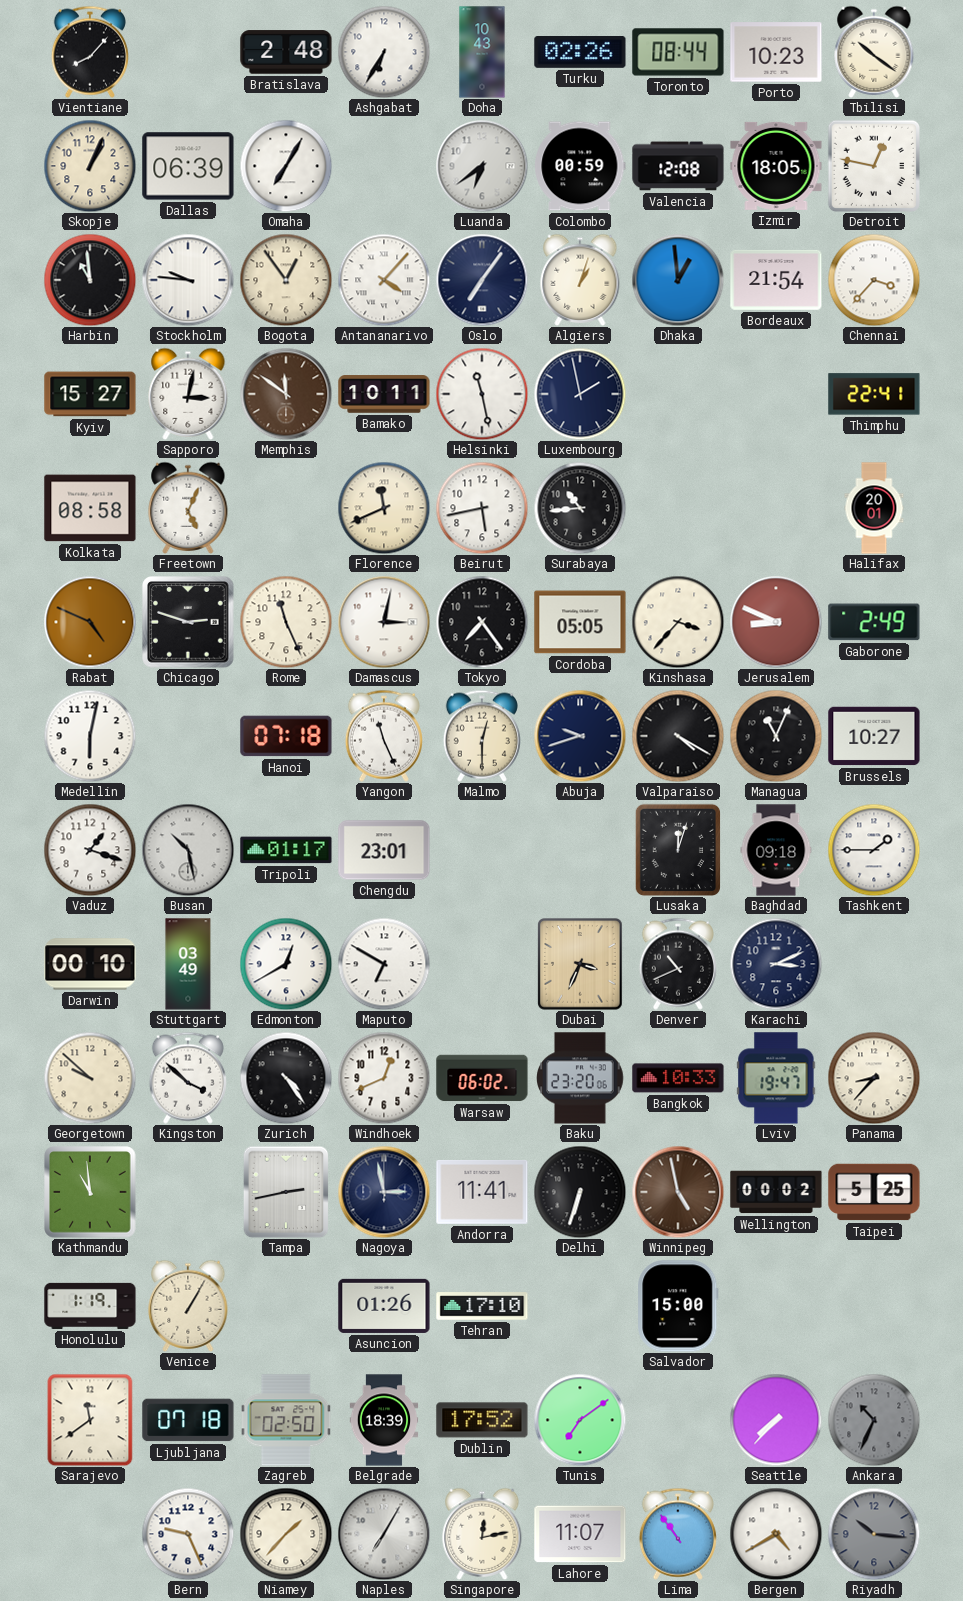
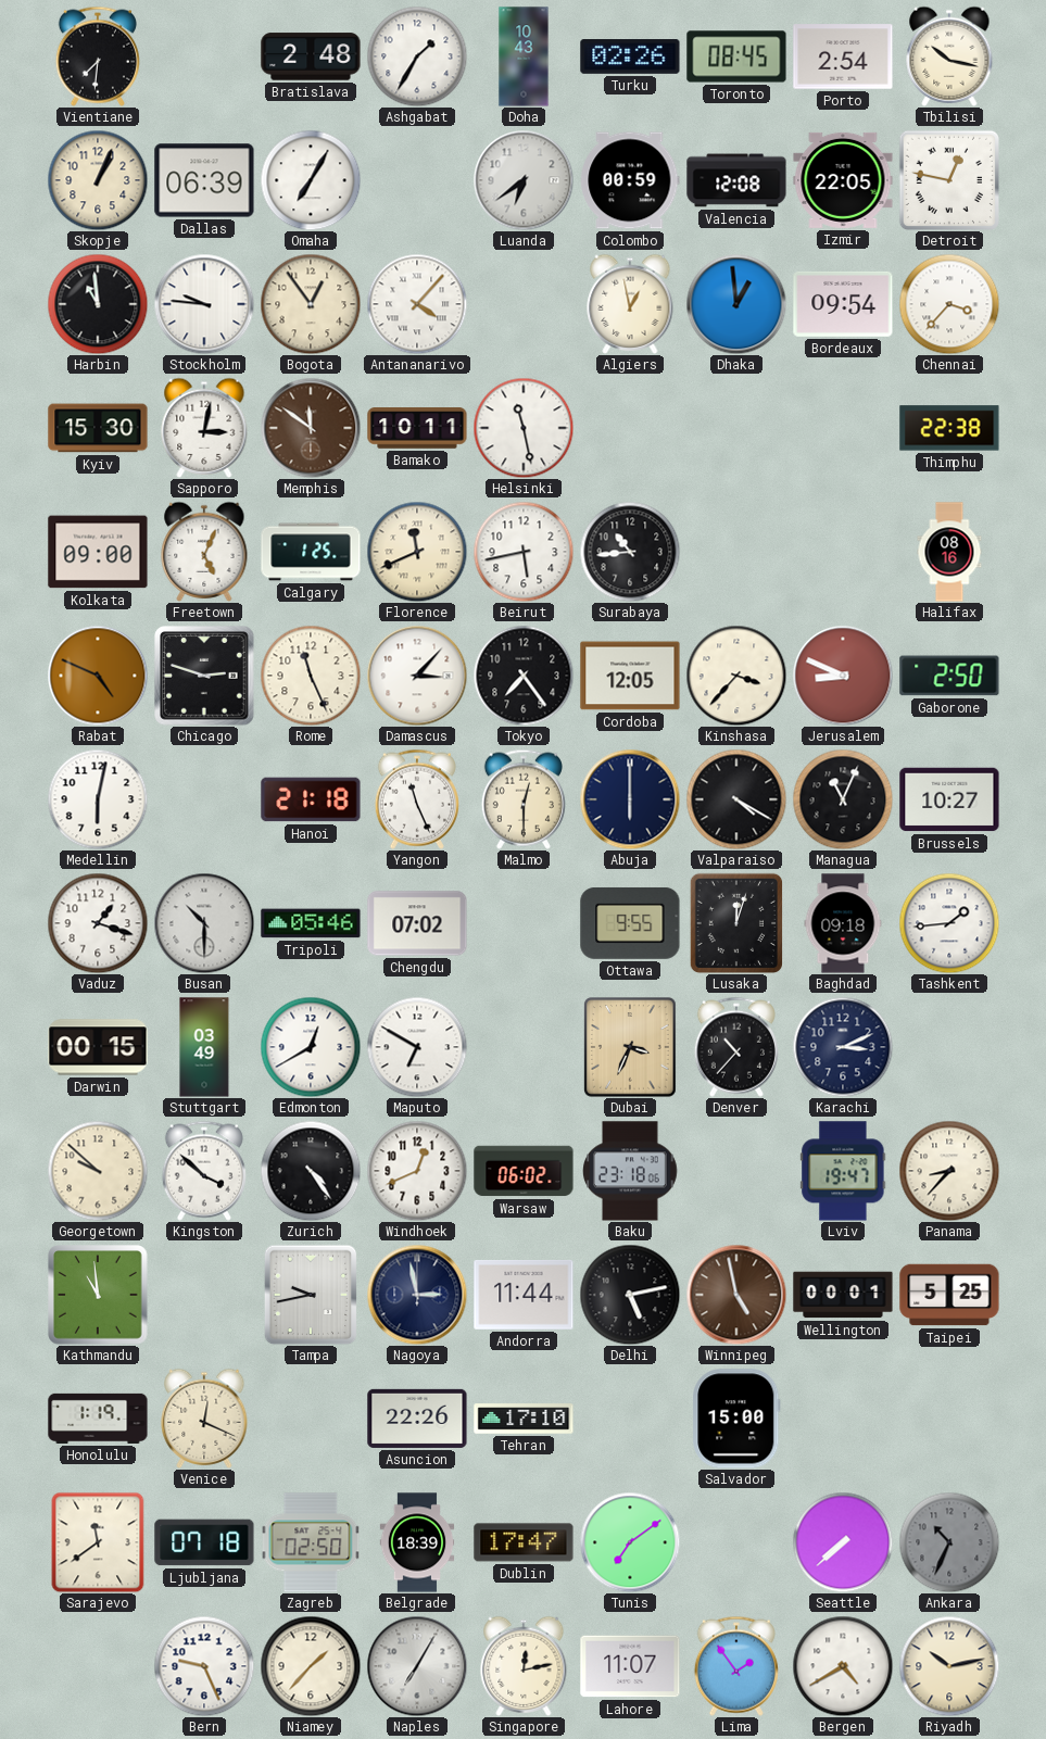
Vientiane: 8:07 -> 7:31 (98, 56)
Ashgabat: 6:35 -> 1:35 (417, 56)
Toronto: 08:44 -> 08:45 (736, 56)
Porto: 10:23 -> 2:54 (843, 56)
Tbilisi: 10:21 -> 10:17 (949, 56)
Izmir: 18:05 -> 22:05 (843, 180)
Oslo: 7:06 -> none (482, 280)
Algiers: 1:03 -> 12:58 (630, 304)
Bordeaux: 21:54 -> 09:54 (843, 304)
Kyiv: 15:27 -> 15:30 (98, 428)
Luxembourg: 1:58 -> none (580, 394)
Thimphu: 22:41 -> 22:38 (949, 428)
Kolkata: 08:58 -> 09:00 (98, 552)
Calgary: none -> 1:25 (311, 552)
Halifax: 20:01 -> 08:16 (949, 552)
Damascus: 3:02 -> 3:07 (417, 676)
Cordoba: 05:05 -> 12:05 (630, 676)
Gaborone: 2:49 -> 2:50 (949, 676)
Hanoi: 07:18 -> 21:18 (311, 799)
Abuja: 9:42 -> 6:00 (630, 799)
Busan: 10:28 -> 10:30 (204, 923)
Tripoli: 01:17 -> 05:46 (311, 923)
Chengdu: 23:01 -> 07:02 (417, 923)
Ottawa: none -> 9:55 (630, 923)
Tashkent: 1:45 -> 1:44 (949, 923)
Darwin: 00:10 -> 00:15 (98, 1047)
Denver: 10:41 -> 10:37 (736, 1047)
Baku: 23:20 -> 23:18 (630, 1171)
Bangkok: 10:33 -> none (678, 1078)
Tampa: 2:43 -> 9:43 (311, 1295)
Andorra: 11:41 -> 11:44 (524, 1295)
Delhi: 6:33 -> 5:13 (630, 1295)
Wellington: 00:02 -> 00:01 (843, 1295)
Venice: 1:05 -> 12:19 (204, 1419)
Asuncion: 01:26 -> 22:26 (417, 1419)
Dublin: 17:52 -> 17:47 (524, 1542)
Seattle: 7:37 -> 7:38 (843, 1542)
Lima: 10:54 -> 1:54 (736, 1666)
Riyadh: 10:16 -> 10:13 (949, 1666)
Riyadh dial: grey -> cream (949, 1666)
